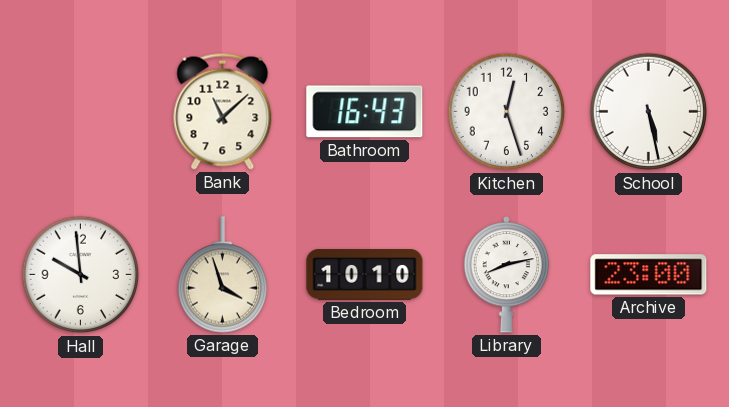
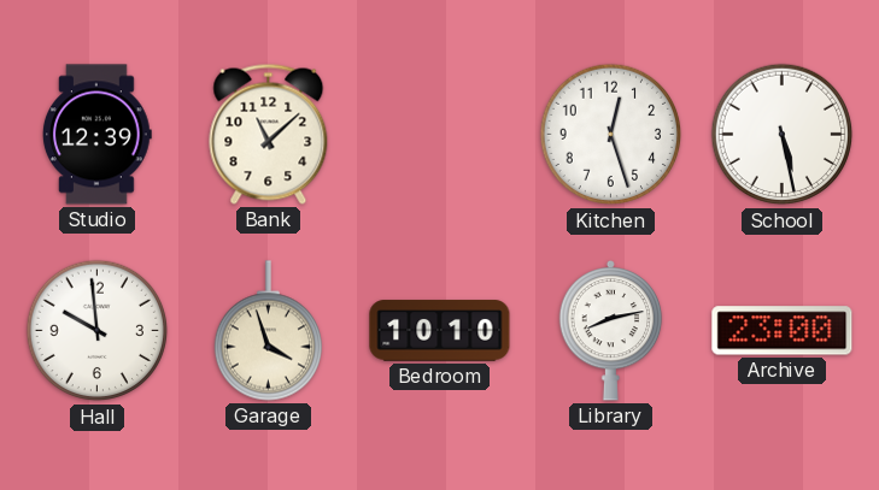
Studio: none -> 12:39 (98, 135)
Bathroom: 16:43 -> none (365, 112)
